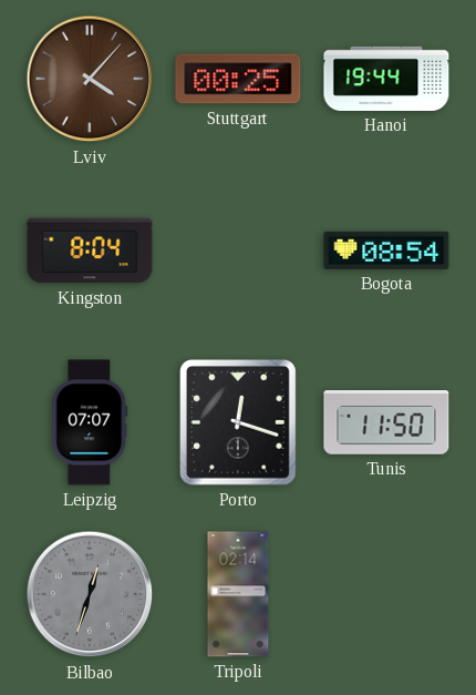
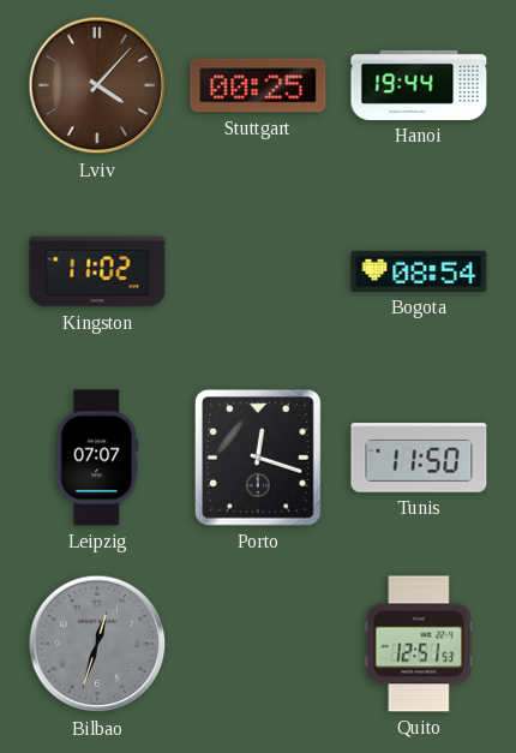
Kingston: 8:04 -> 11:02 (97, 271)
Tripoli: 02:14 -> none (238, 594)
Quito: none -> 12:51 (419, 644)
